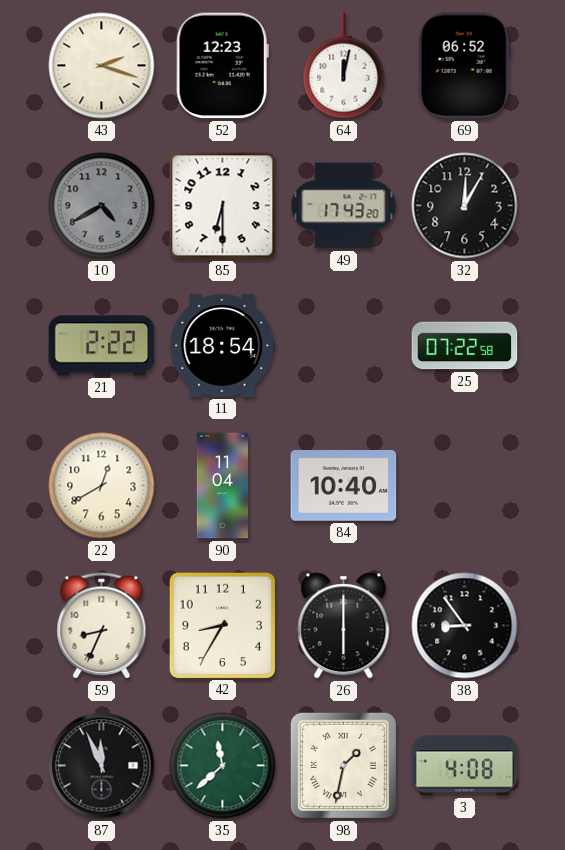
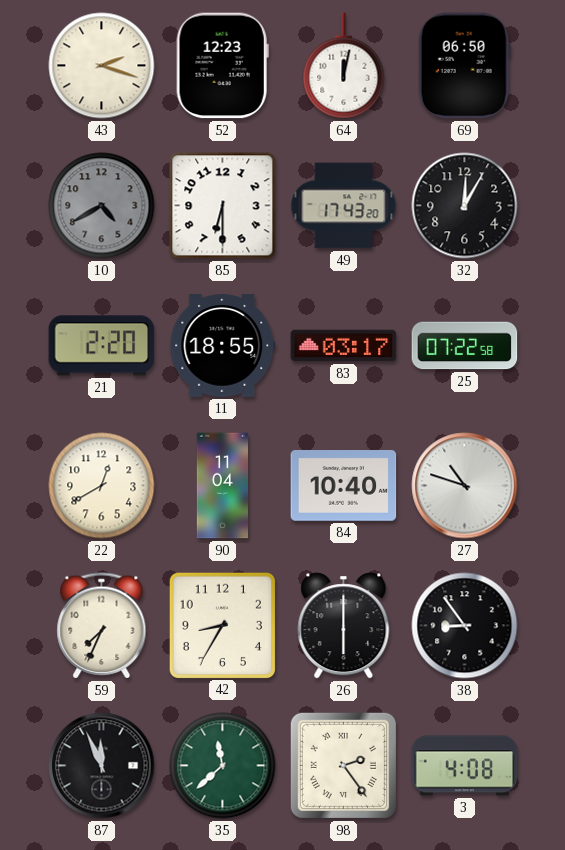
69: 06:52 -> 06:50 (464, 66)
21: 2:22 -> 2:20 (102, 346)
11: 18:54 -> 18:55 (223, 346)
83: none -> 03:17 (344, 346)
27: none -> 10:48 (465, 486)
59: 8:34 -> 7:34 (102, 626)
98: 1:32 -> 2:24 (343, 765)
